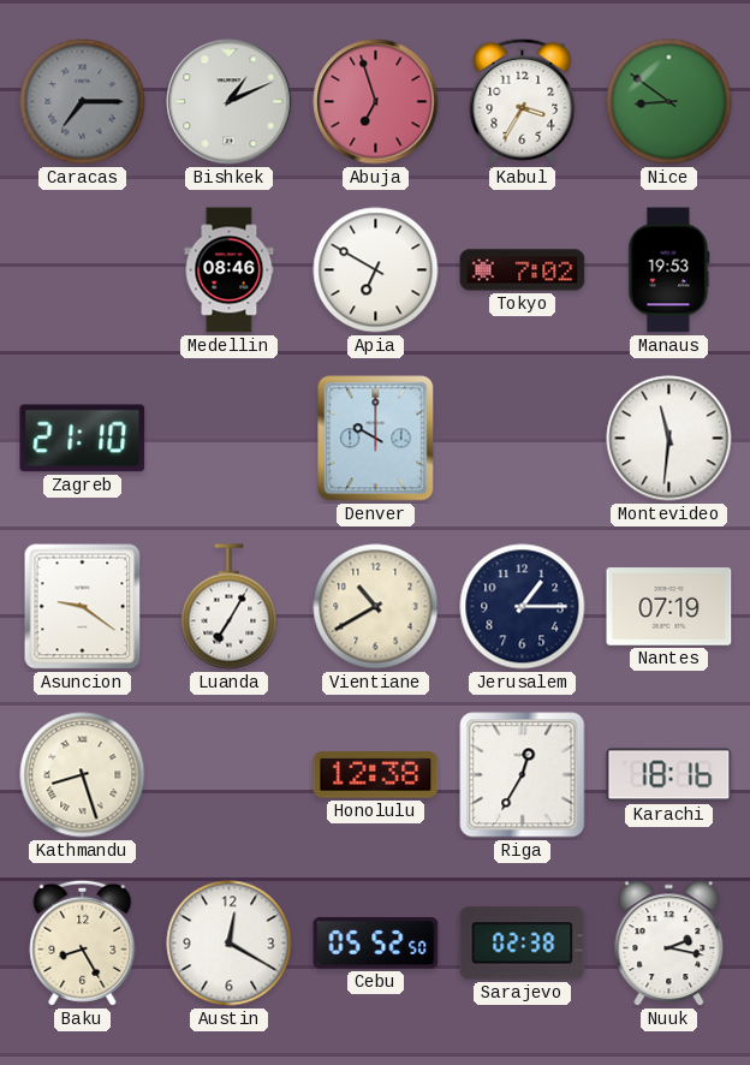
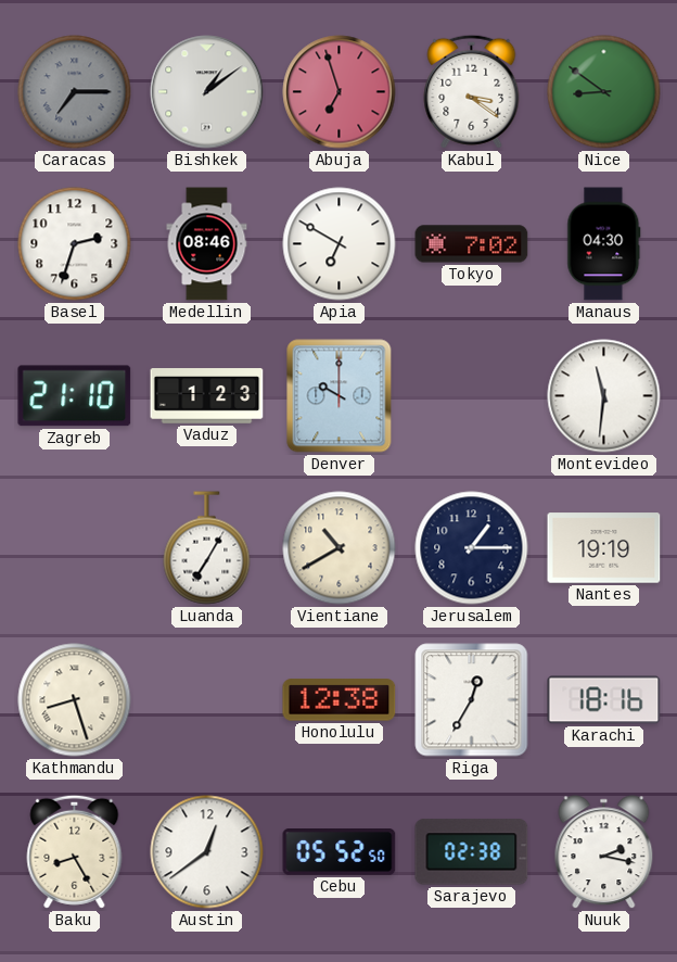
Bishkek: 1:11 -> 1:09 (207, 92)
Kabul: 3:35 -> 3:21 (472, 91)
Basel: none -> 2:33 (75, 244)
Manaus: 19:53 -> 04:30 (604, 244)
Vaduz: none -> 1:23 (207, 396)
Asuncion: 9:21 -> none (83, 607)
Nantes: 07:19 -> 19:19 (604, 548)
Austin: 12:20 -> 12:39 (207, 852)
